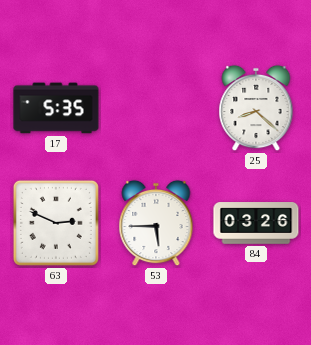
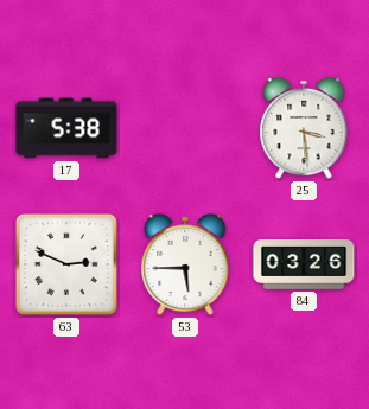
17: 5:35 -> 5:38 (66, 128)
25: 8:22 -> 3:29 (304, 128)
